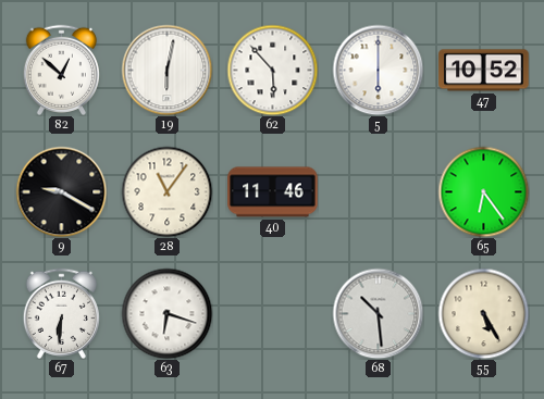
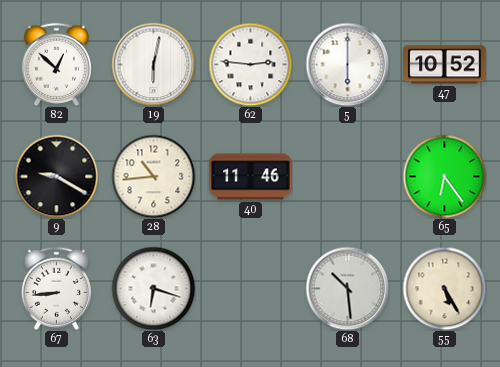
62: 5:53 -> 2:46 (250, 64)
28: 11:06 -> 10:44 (153, 176)
67: 6:31 -> 8:44 (56, 288)
